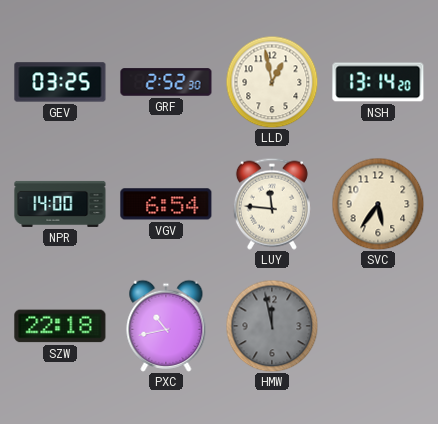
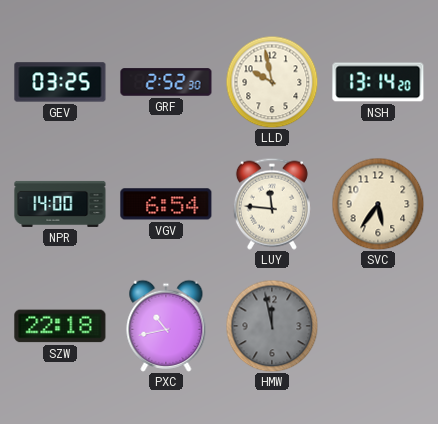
LLD: 12:58 -> 9:58 (272, 82)
